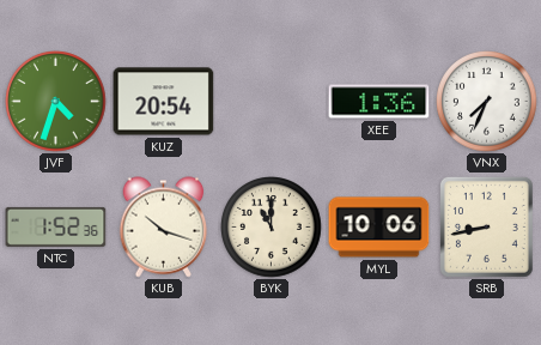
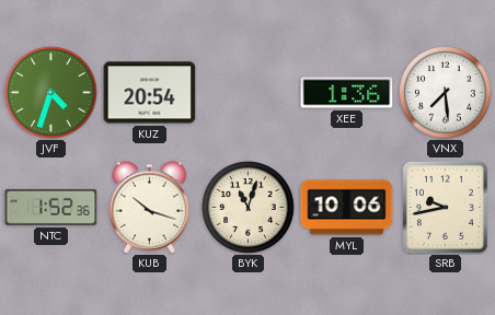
VNX: 7:34 -> 7:29 (446, 93)
BYK: 11:00 -> 11:03 (249, 208)
SRB: 8:43 -> 9:43 (445, 207)
